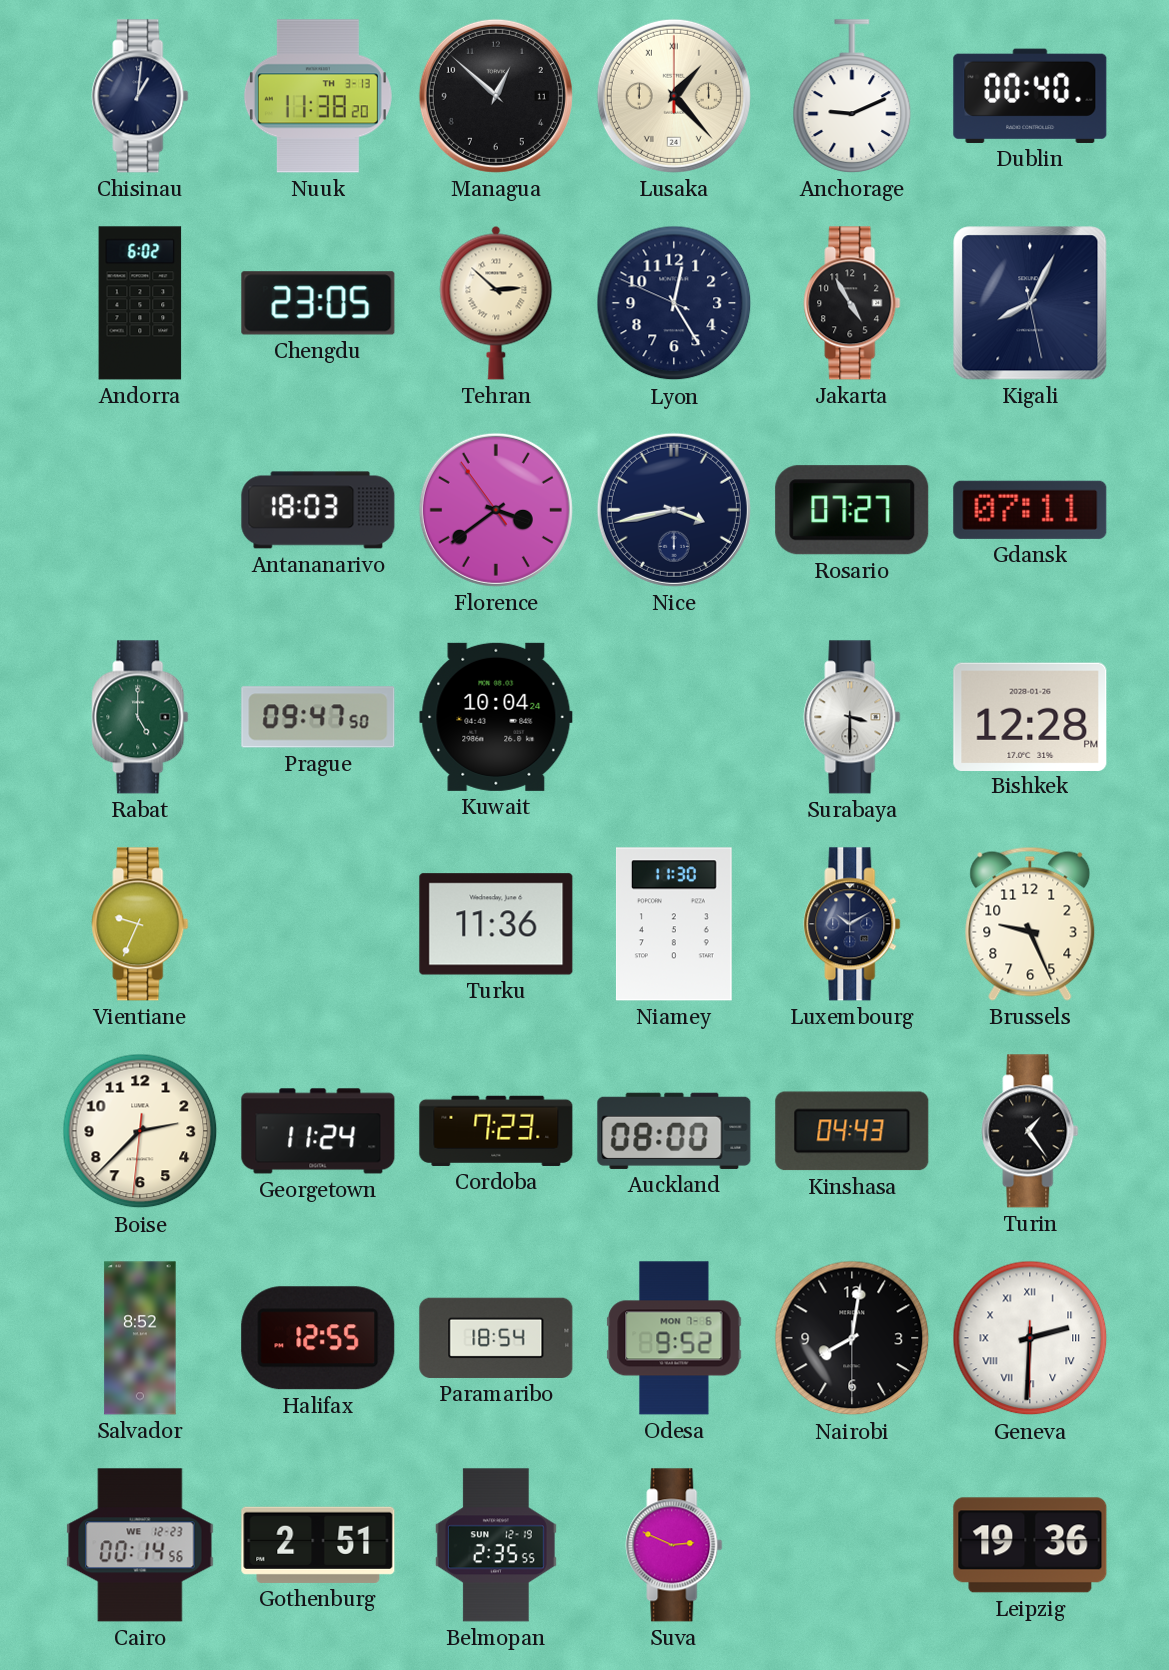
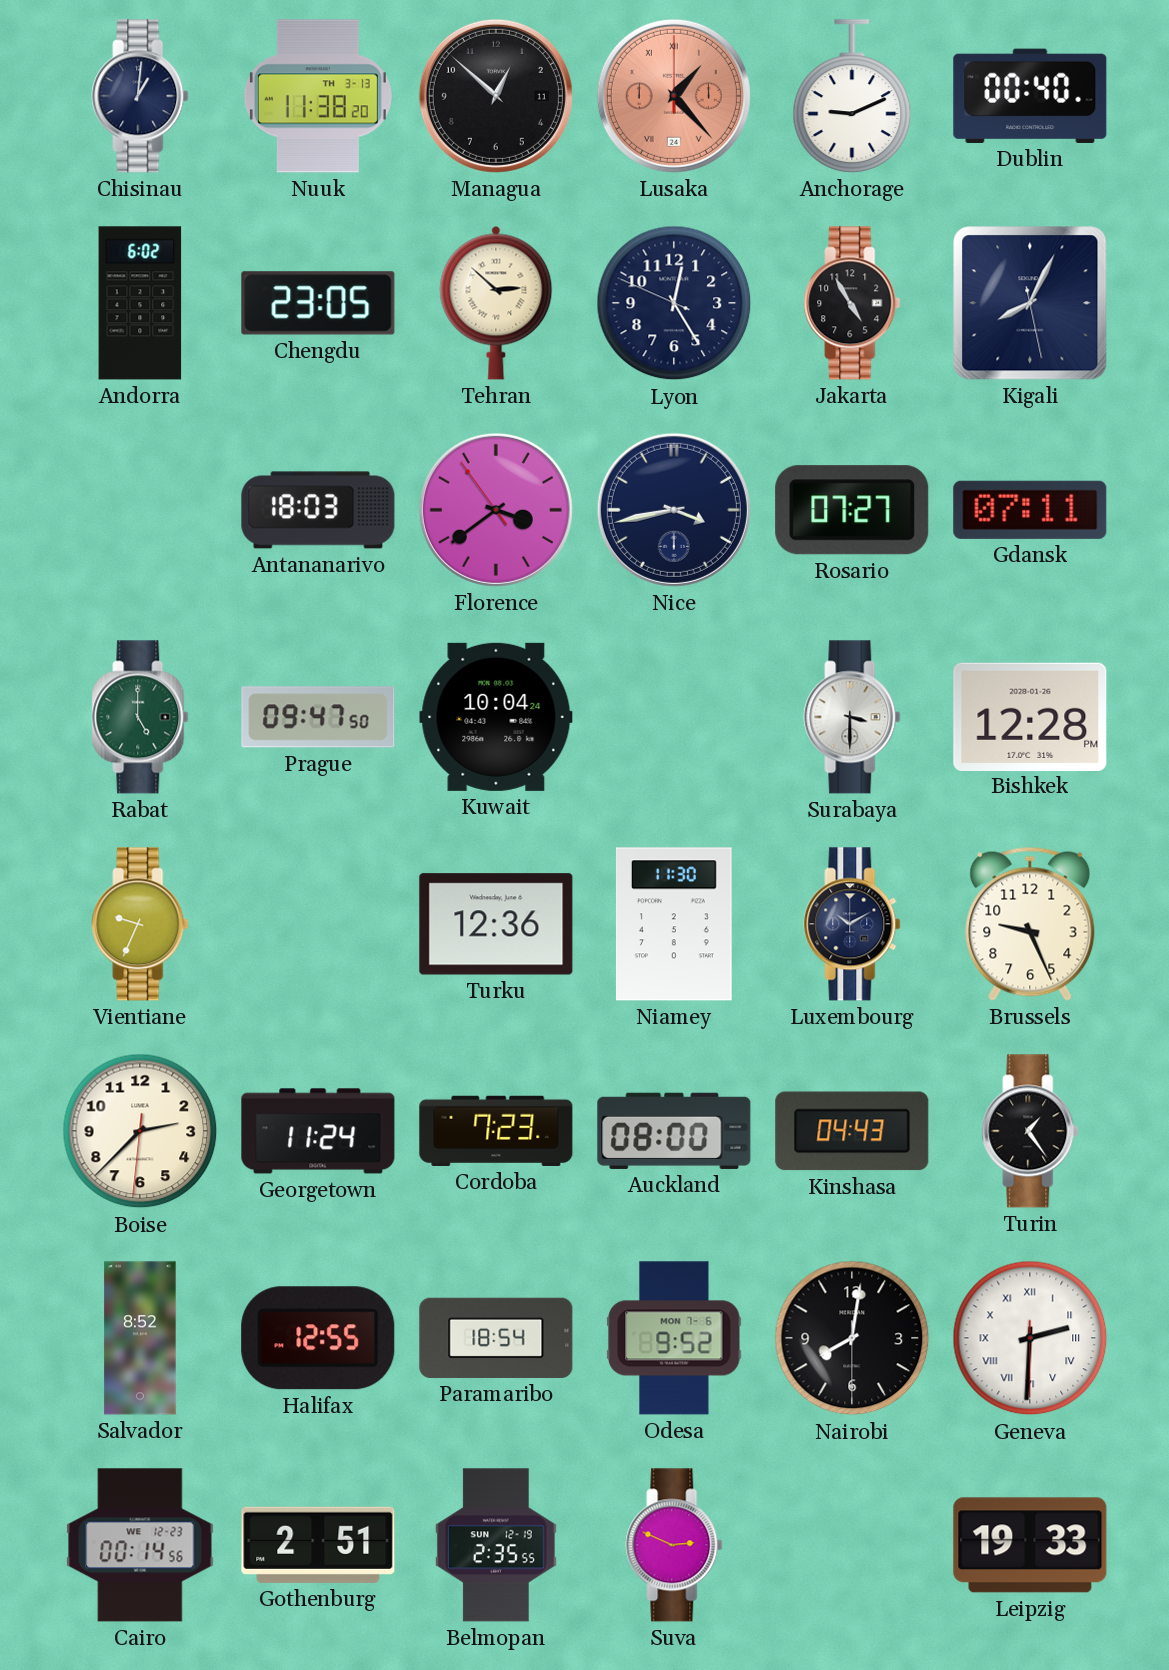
Lusaka dial: cream -> salmon (674, 96)
Turku: 11:36 -> 12:36 (496, 924)
Leipzig: 19:36 -> 19:33 (1030, 1545)
